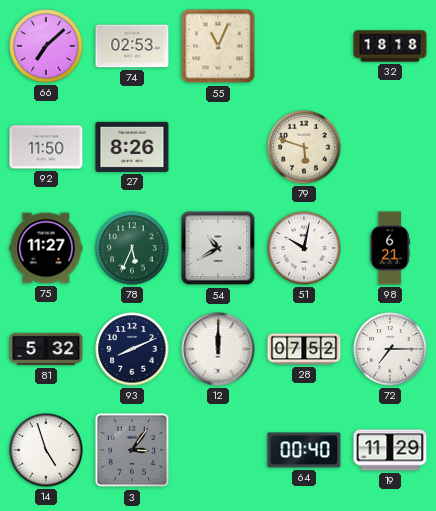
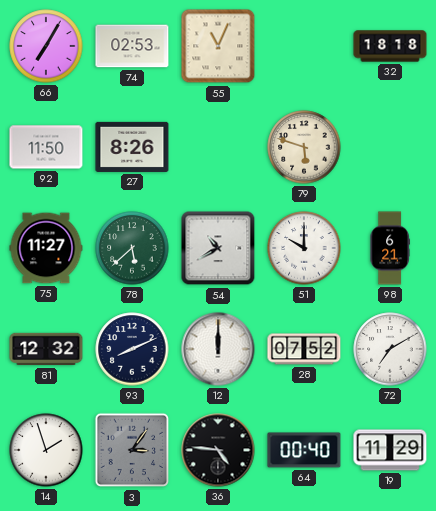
66: 7:08 -> 7:05 (46, 46)
78: 5:34 -> 5:38 (132, 248)
51: 10:02 -> 10:00 (304, 248)
81: 5:32 -> 12:32 (46, 349)
72: 7:15 -> 7:10 (390, 349)
14: 4:57 -> 1:57 (46, 450)
36: none -> 4:46 (218, 450)
